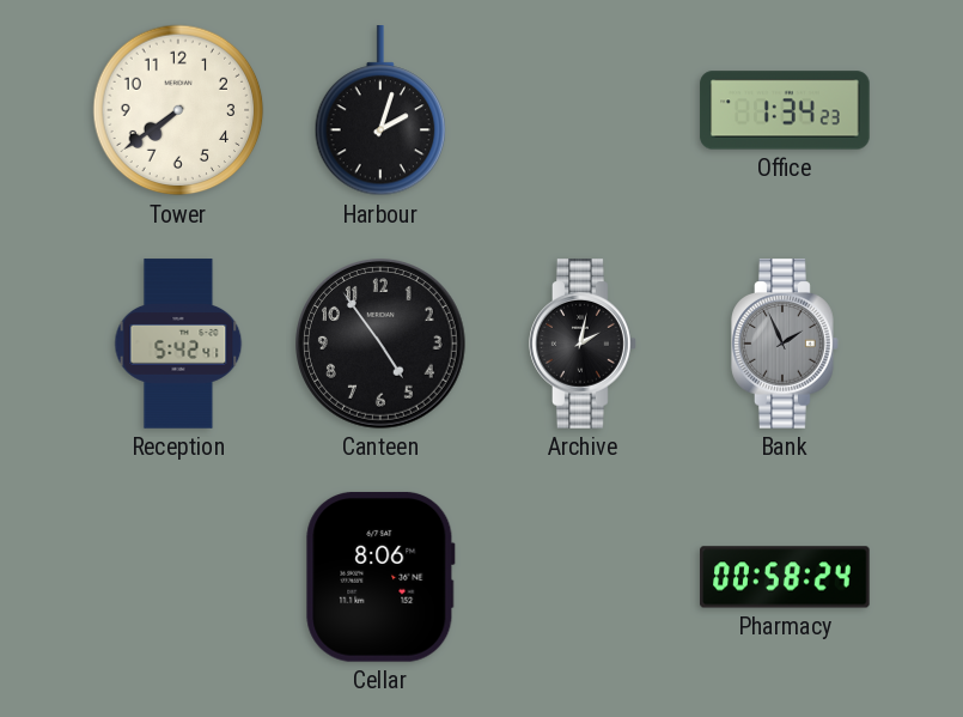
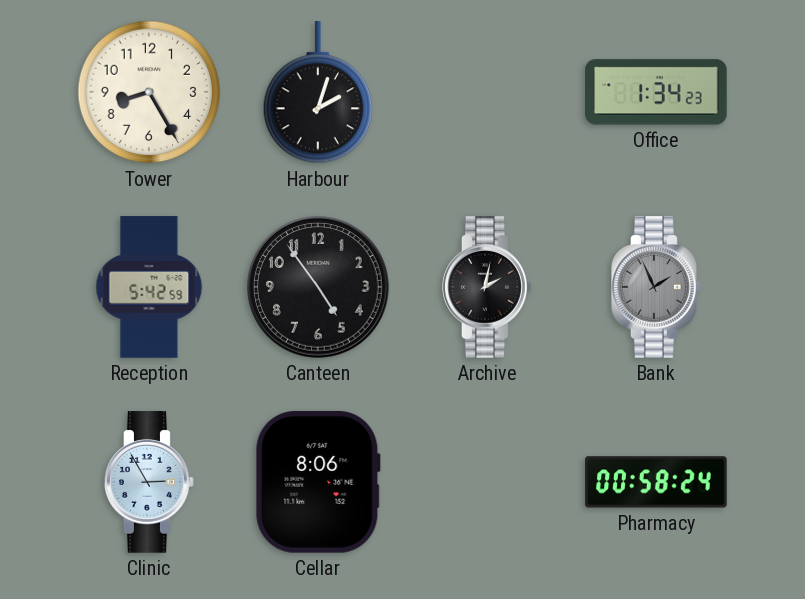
Tower: 7:39 -> 8:25 (149, 92)
Reception: 5:42:41 -> 5:42:59 (149, 287)
Clinic: none -> 2:55 (149, 482)
